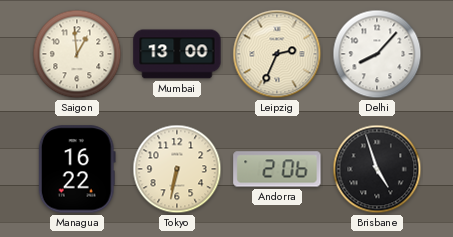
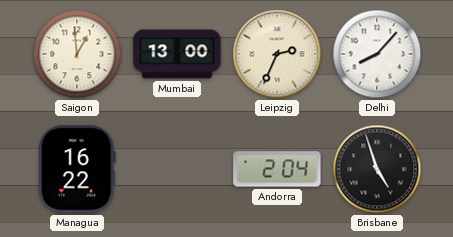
Tokyo: 6:32 -> none (177, 169)
Andorra: 2:06 -> 2:04 (277, 169)
